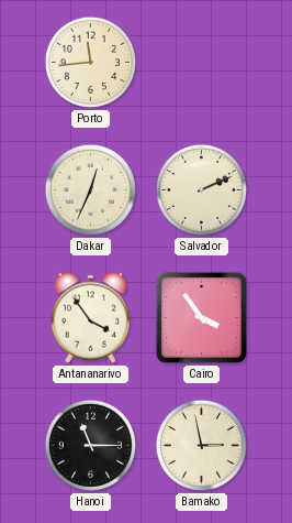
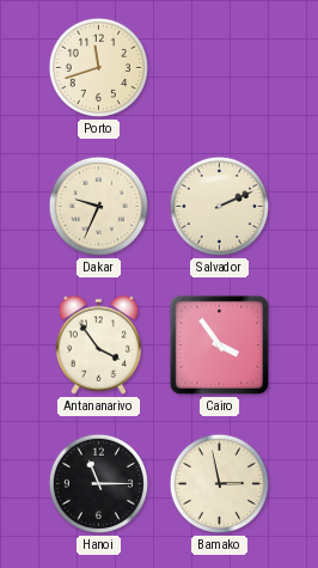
Porto: 11:44 -> 11:42 (98, 67)
Dakar: 12:34 -> 9:34 (98, 206)
